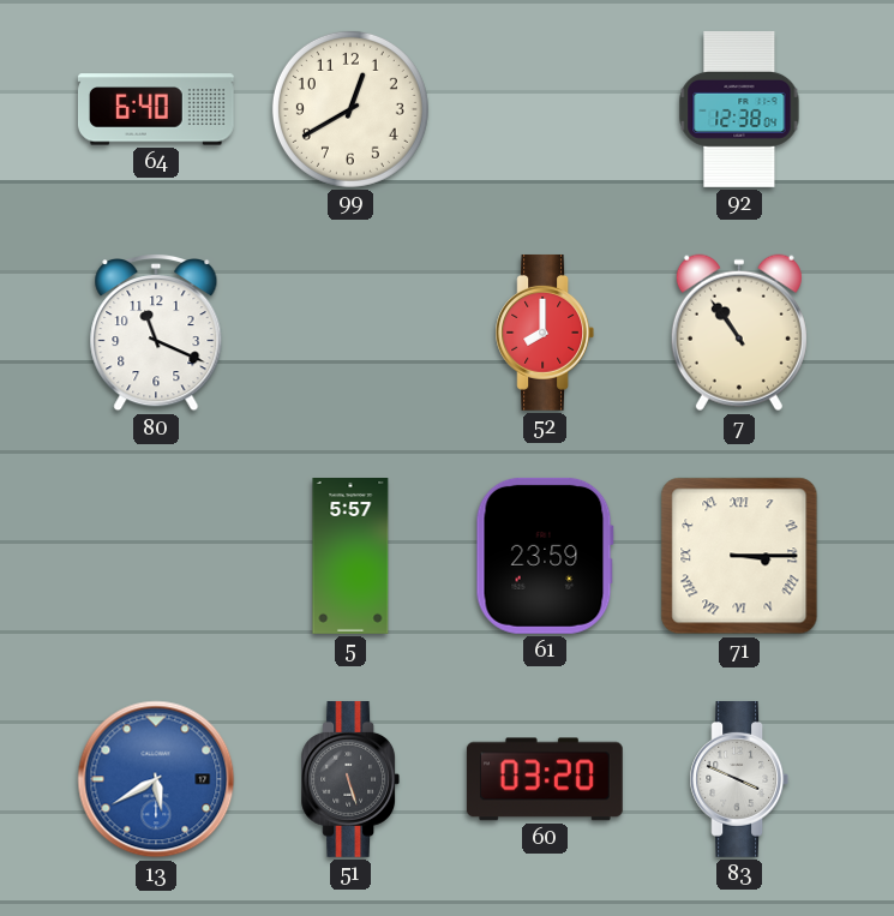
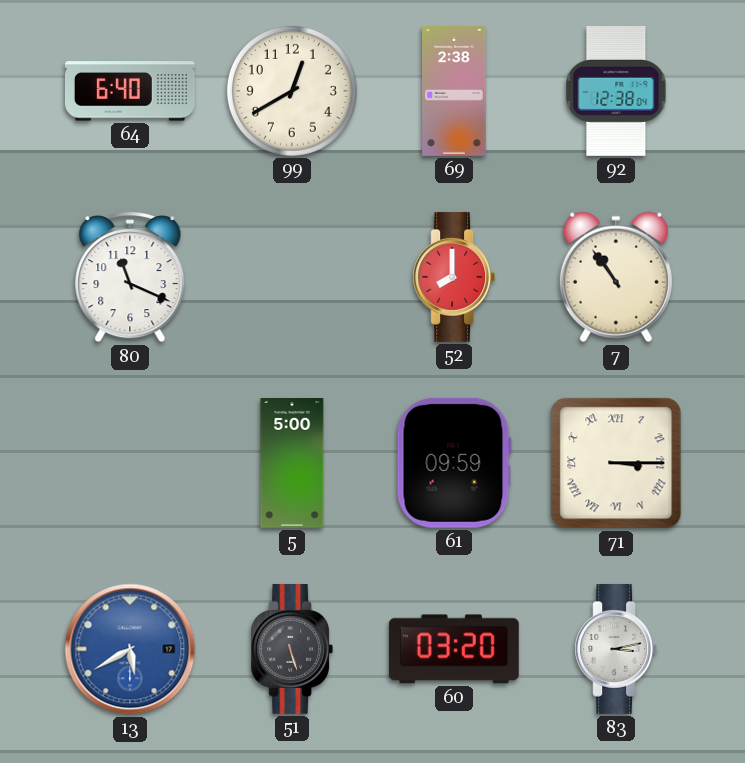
69: none -> 2:38 (454, 92)
5: 5:57 -> 5:00 (292, 464)
61: 23:59 -> 09:59 (454, 463)
83: 3:49 -> 3:13 (616, 649)
